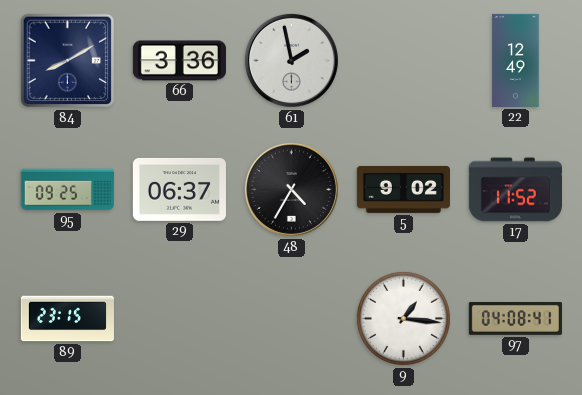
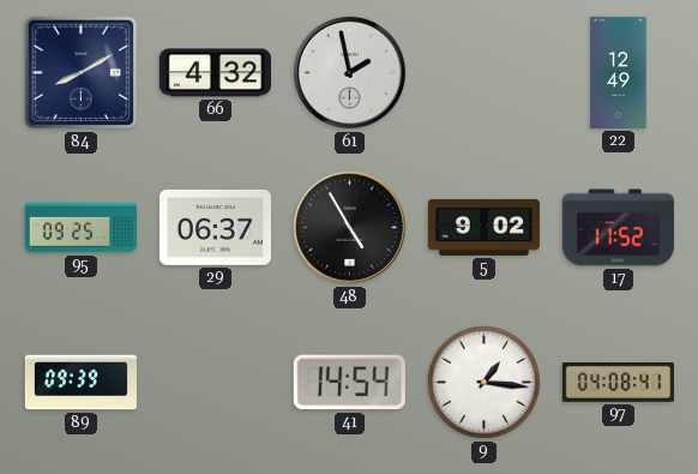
66: 3:36 -> 4:32 (215, 73)
48: 4:35 -> 4:55 (349, 227)
89: 23:15 -> 09:39 (80, 383)
41: none -> 14:54 (349, 383)
